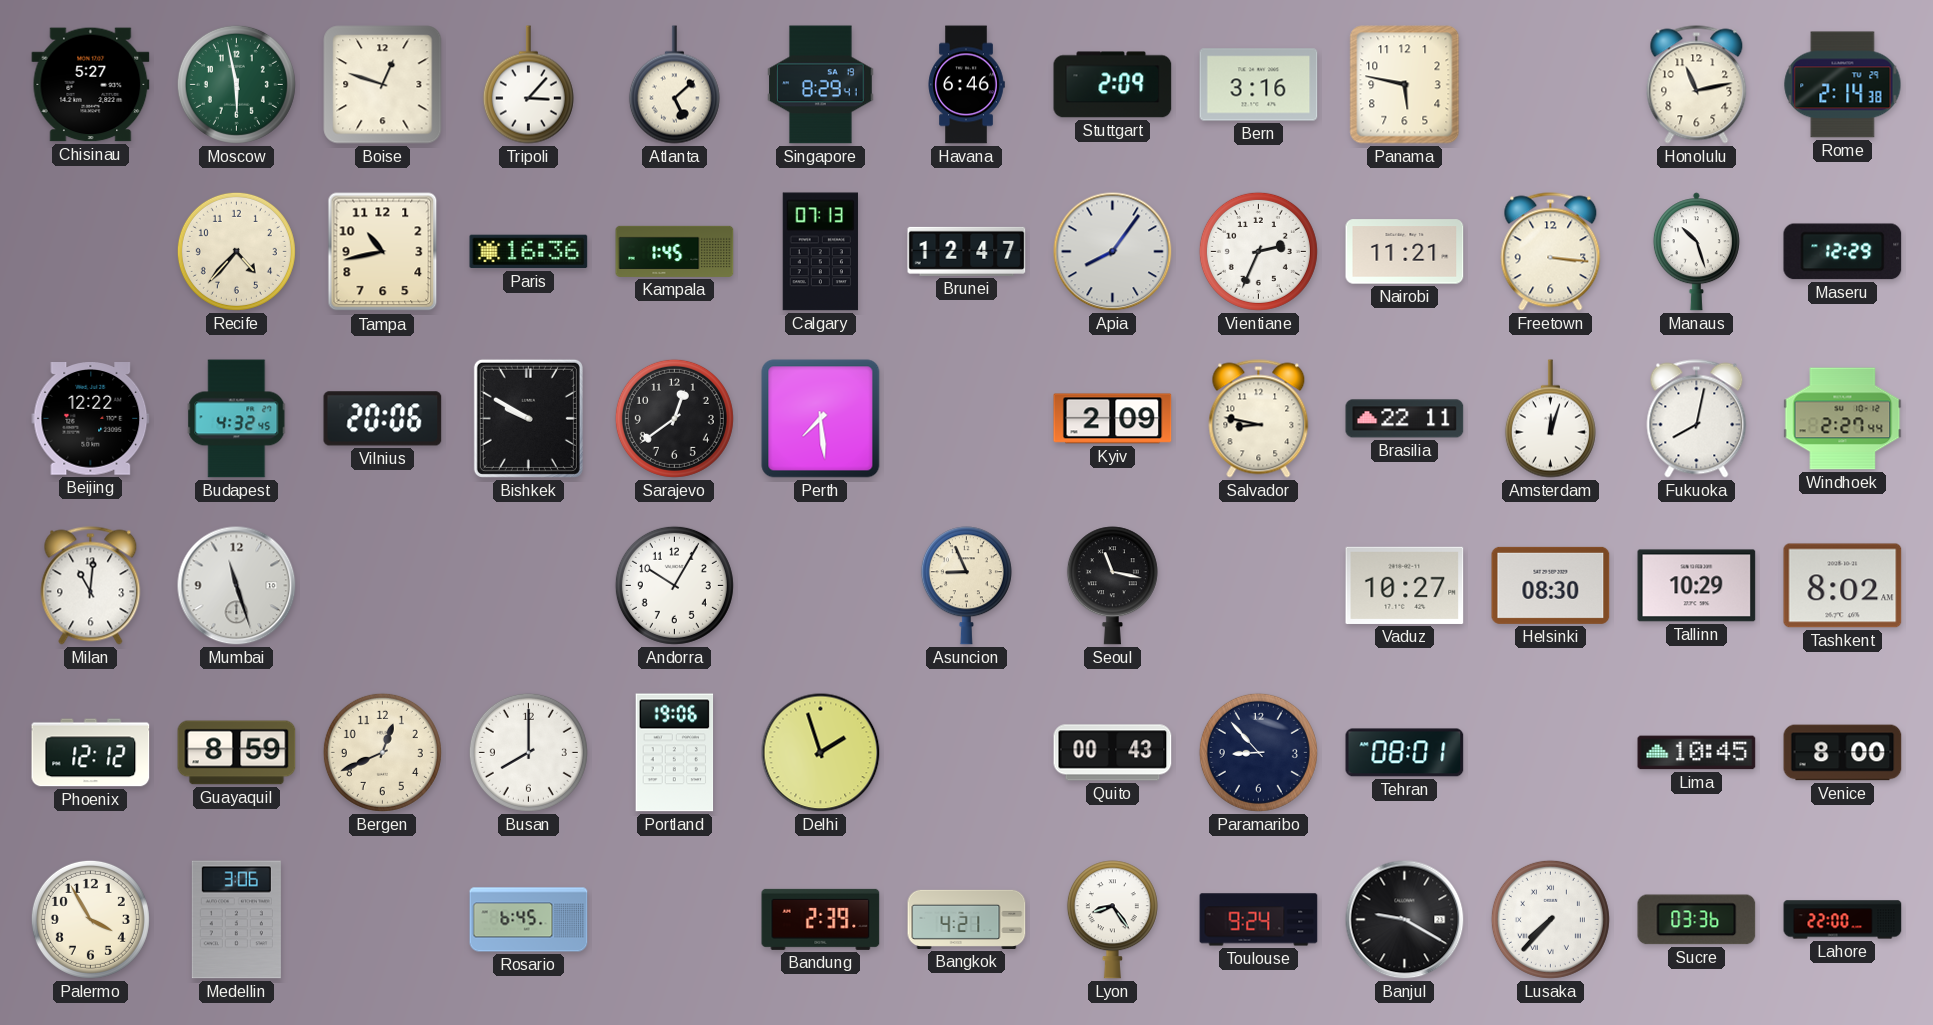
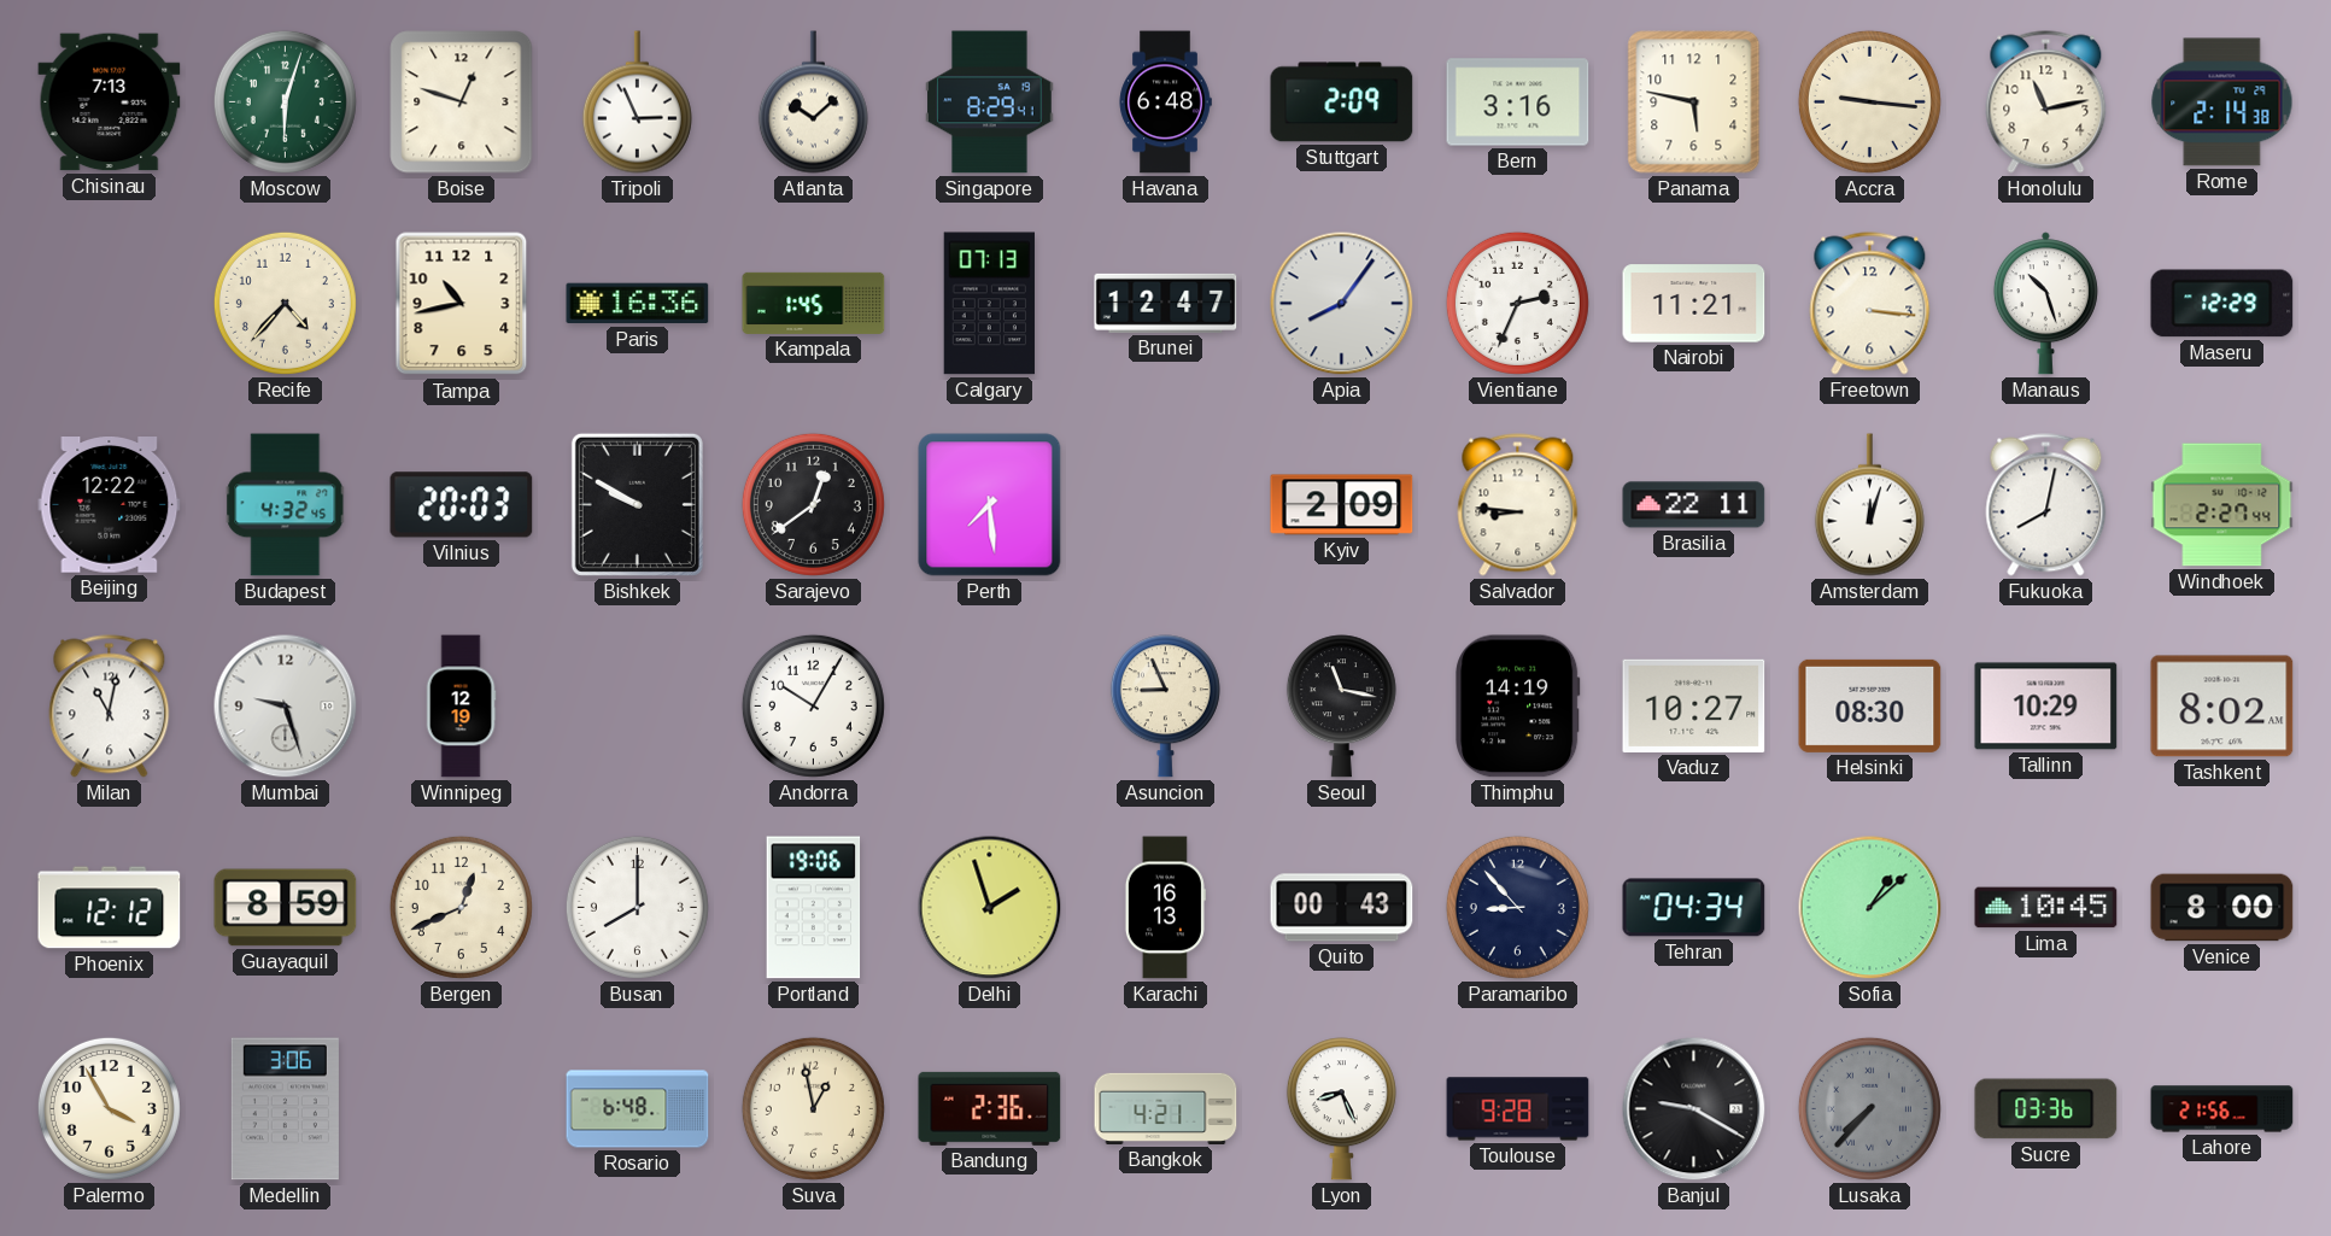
Chisinau: 5:27 -> 7:13 (110, 102)
Moscow: 5:58 -> 6:03 (285, 101)
Tripoli: 3:07 -> 2:56 (637, 102)
Atlanta: 5:08 -> 10:08 (813, 102)
Havana: 6:46 -> 6:48 (1165, 102)
Accra: none -> 9:16 (1869, 101)
Vilnius: 20:06 -> 20:03 (462, 505)
Salvador: 8:47 -> 8:46 (1518, 505)
Milan: 11:01 -> 11:02 (110, 707)
Mumbai: 11:27 -> 9:27 (286, 707)
Winnipeg: none -> 12:19 (461, 707)
Thimphu: none -> 14:19 (1518, 707)
Karachi: none -> 16:13 (1165, 908)
Tehran: 08:01 -> 04:34 (1694, 908)
Sofia: none -> 1:08 (1870, 908)
Rosario: 6:45 -> 6:48 (638, 1109)
Suva: none -> 12:58 (813, 1108)
Bandung: 2:39 -> 2:36 (990, 1108)
Lyon: 8:24 -> 8:26 (1341, 1109)
Toulouse: 9:24 -> 9:28 (1518, 1109)
Lusaka dial: white -> grey (1869, 1108)
Lahore: 22:00 -> 21:56 (2222, 1109)
